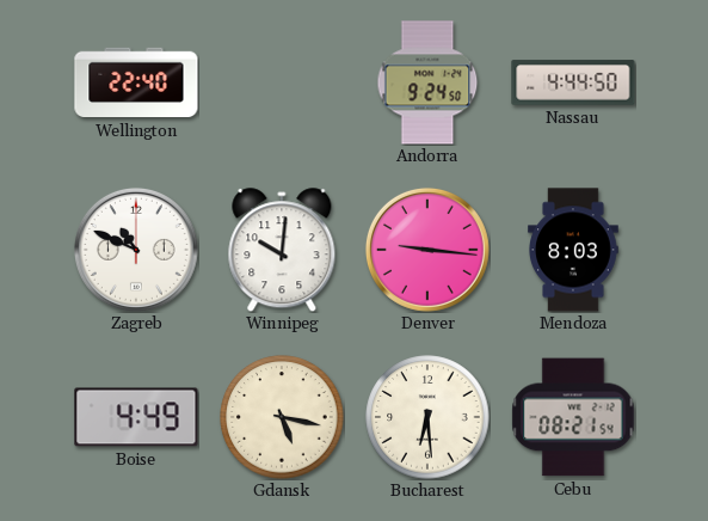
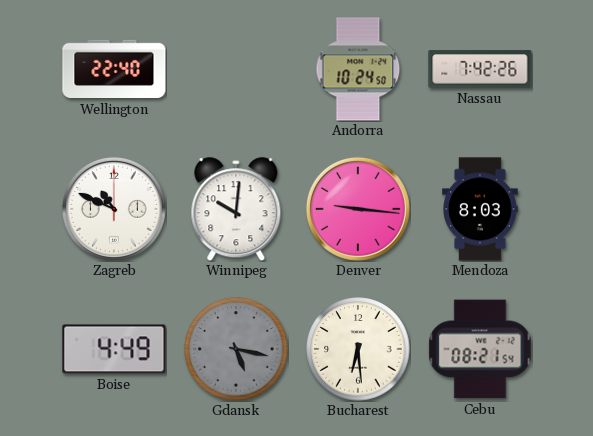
Andorra: 9:24 -> 10:24 (358, 69)
Nassau: 4:44 -> 7:42 (480, 69)
Gdansk dial: cream -> grey (236, 349)
